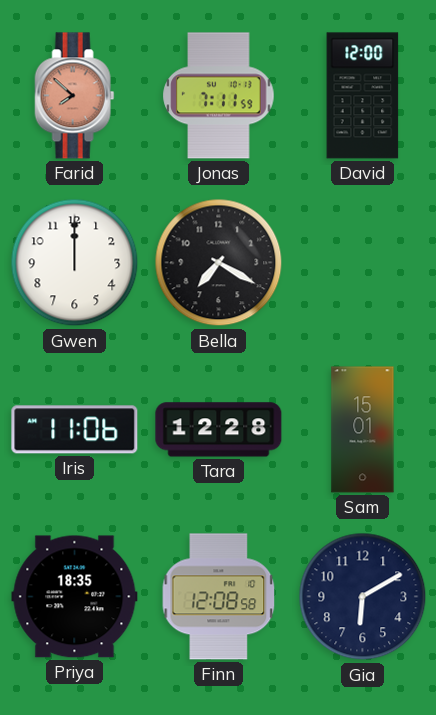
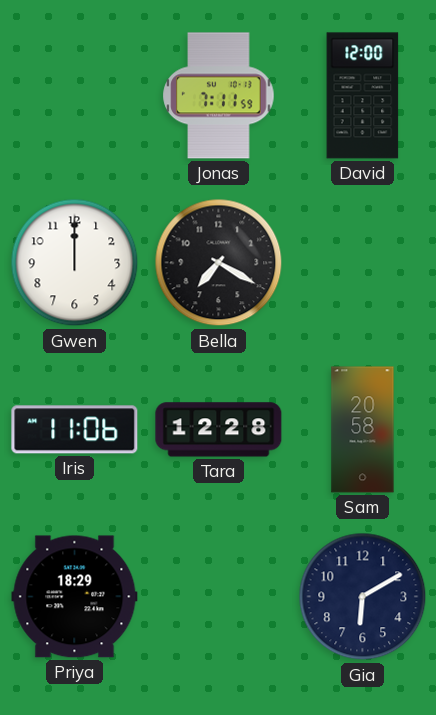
Farid: 7:52 -> none (75, 96)
Sam: 15:01 -> 20:58 (363, 430)
Priya: 18:35 -> 18:29 (75, 597)
Finn: 12:08 -> none (219, 597)
